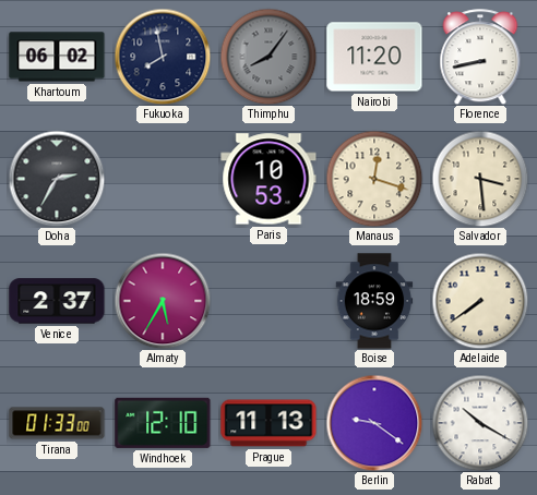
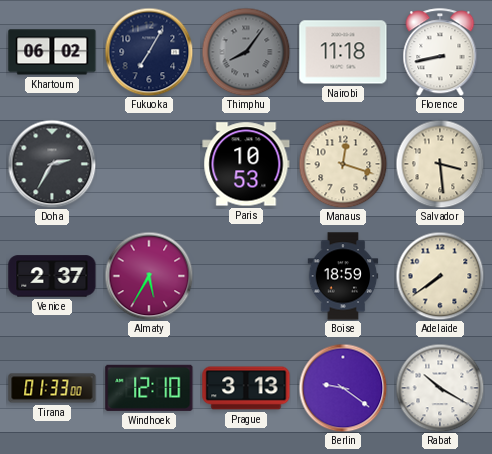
Fukuoka: 7:58 -> 7:05 (149, 52)
Nairobi: 11:20 -> 11:18 (343, 52)
Prague: 11:13 -> 3:13 (246, 388)
